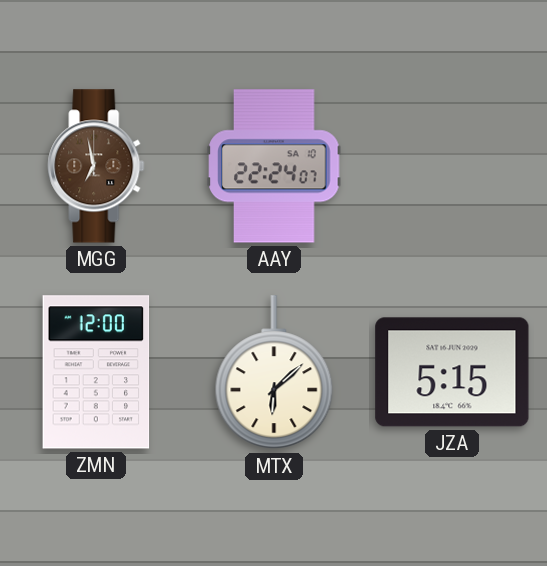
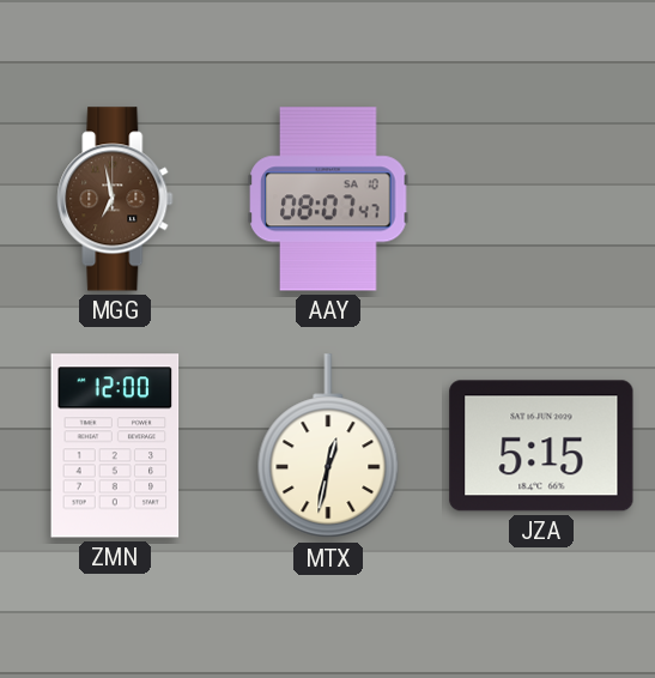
AAY: 22:24 -> 08:07 (328, 199)
MTX: 6:08 -> 12:32 (328, 447)
